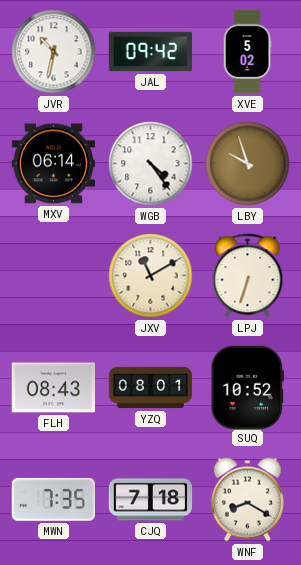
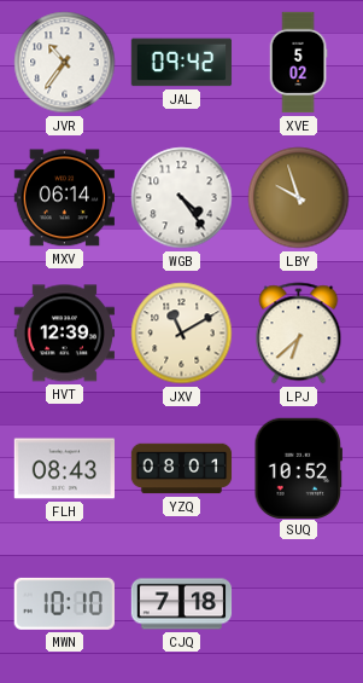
JVR: 10:32 -> 10:36 (65, 63)
HVT: none -> 12:39 (64, 334)
LPJ: 6:33 -> 6:38 (299, 334)
MWN: 7:35 -> 10:10 (64, 603)
WNF: 8:20 -> none (247, 500)
